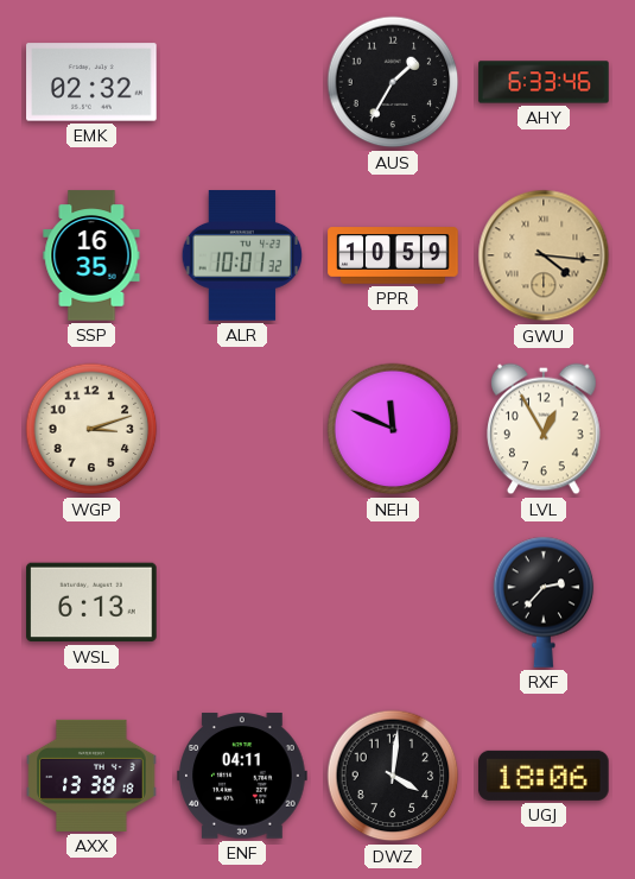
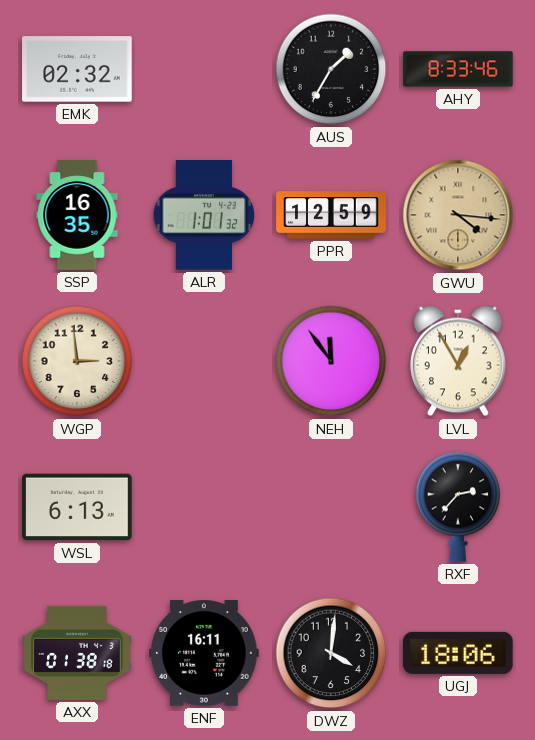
AHY: 6:33 -> 8:33 (458, 69)
ALR: 10:01 -> 1:01 (204, 215)
PPR: 10:59 -> 12:59 (331, 215)
WGP: 3:12 -> 2:59 (77, 361)
NEH: 11:49 -> 11:54 (331, 361)
AXX: 13:38 -> 01:38 (77, 653)
ENF: 04:11 -> 16:11 (204, 653)
